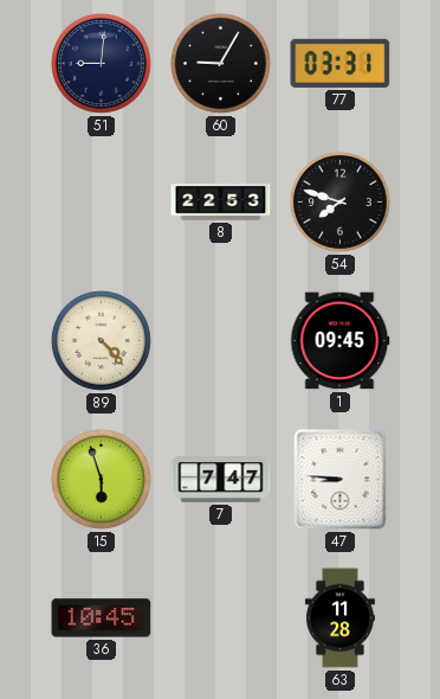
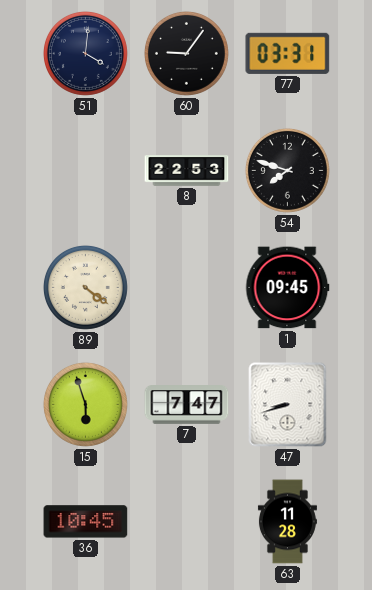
51: 9:01 -> 4:01 (85, 53)
60: 9:05 -> 9:06 (186, 53)
89: 4:23 -> 4:21 (85, 287)
47: 8:46 -> 8:42 (288, 405)
